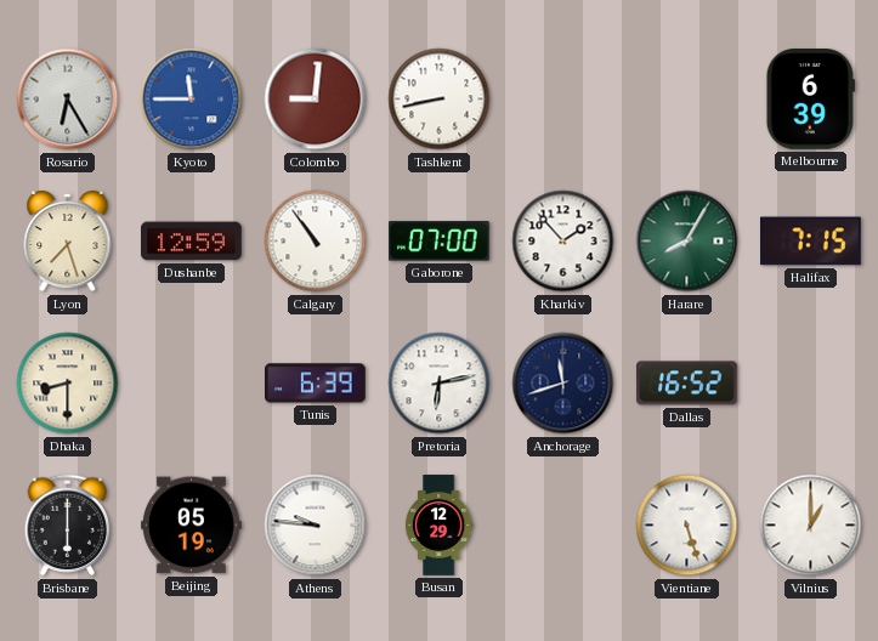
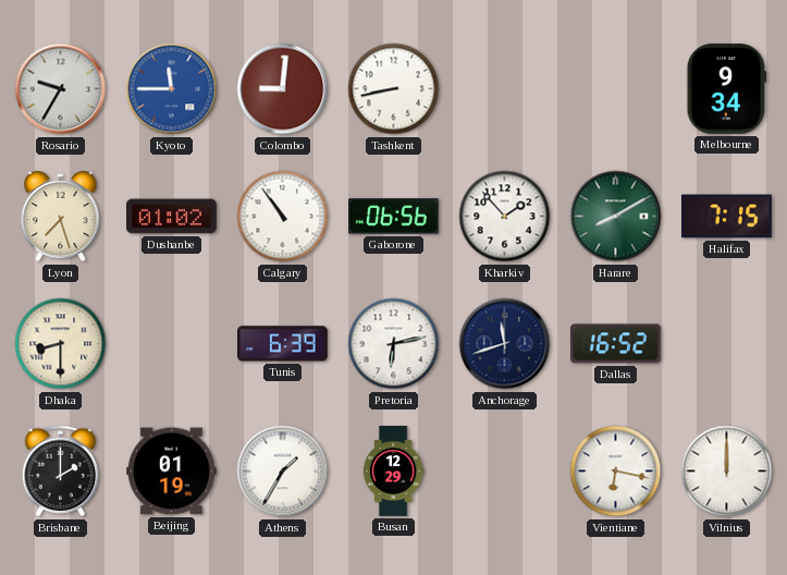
Rosario: 6:25 -> 9:35 (61, 89)
Melbourne: 6:39 -> 9:34 (726, 89)
Dushanbe: 12:59 -> 01:02 (172, 217)
Gaborone: 07:00 -> 06:56 (393, 217)
Harare: 8:05 -> 8:10 (616, 217)
Brisbane: 6:00 -> 2:00 (61, 472)
Beijing: 05:19 -> 01:19 (172, 472)
Athens: 9:46 -> 1:35 (283, 472)
Vientiane: 5:27 -> 6:17 (616, 472)
Vilnius: 1:00 -> 12:00 (727, 472)
